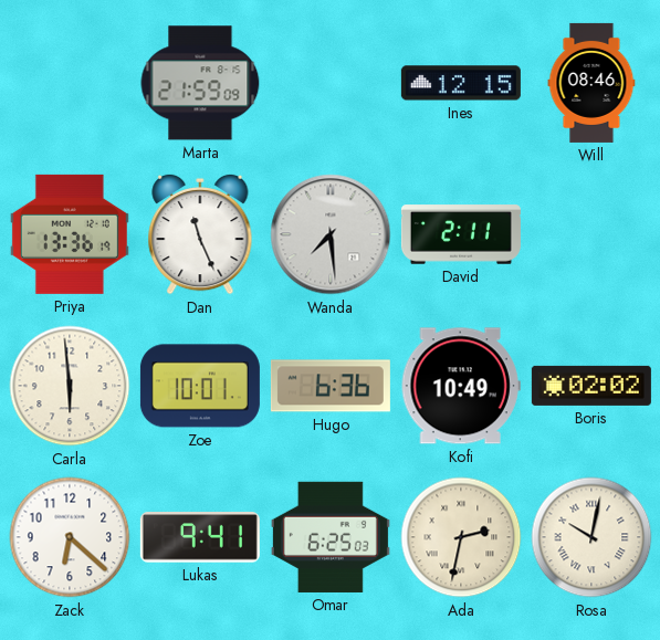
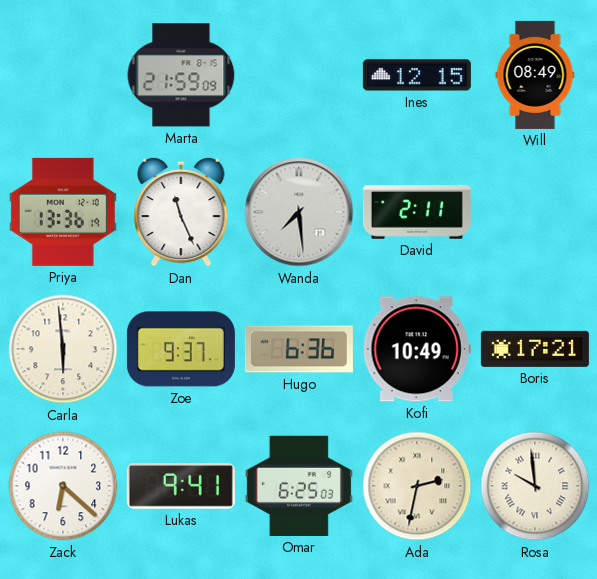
Will: 08:46 -> 08:49 (535, 75)
Zoe: 10:01 -> 9:37 (181, 349)
Boris: 02:02 -> 17:21 (535, 349)
Rosa: 10:02 -> 9:59 (535, 486)
